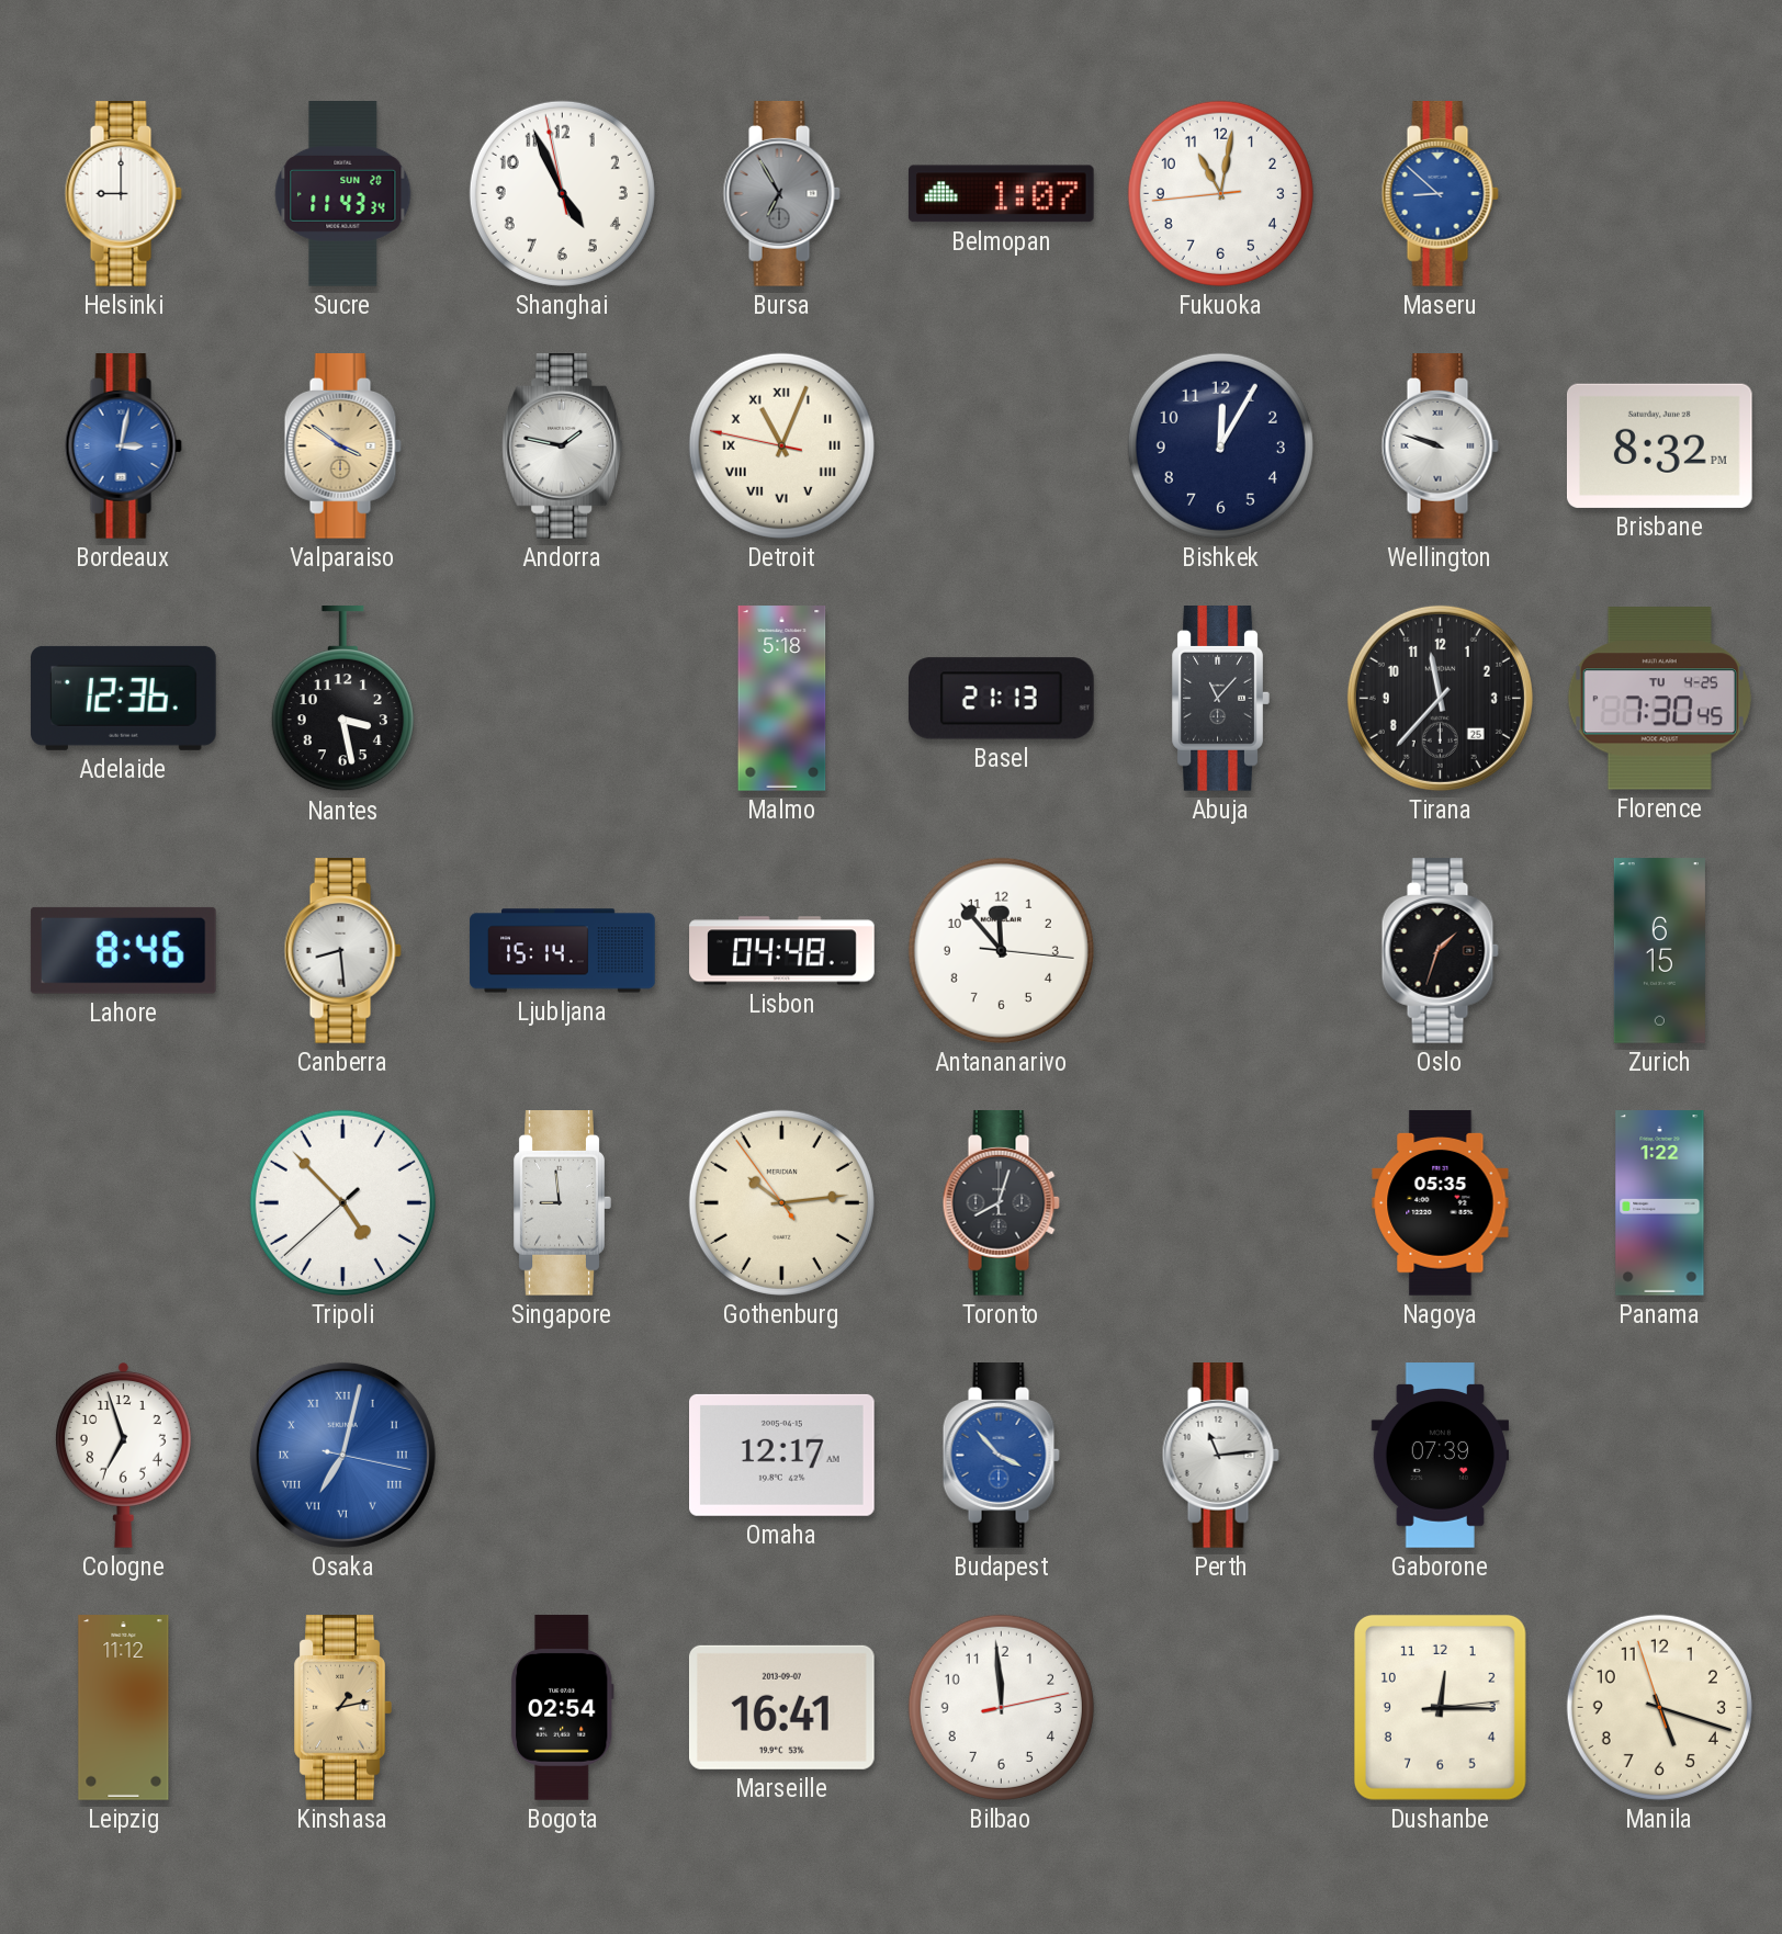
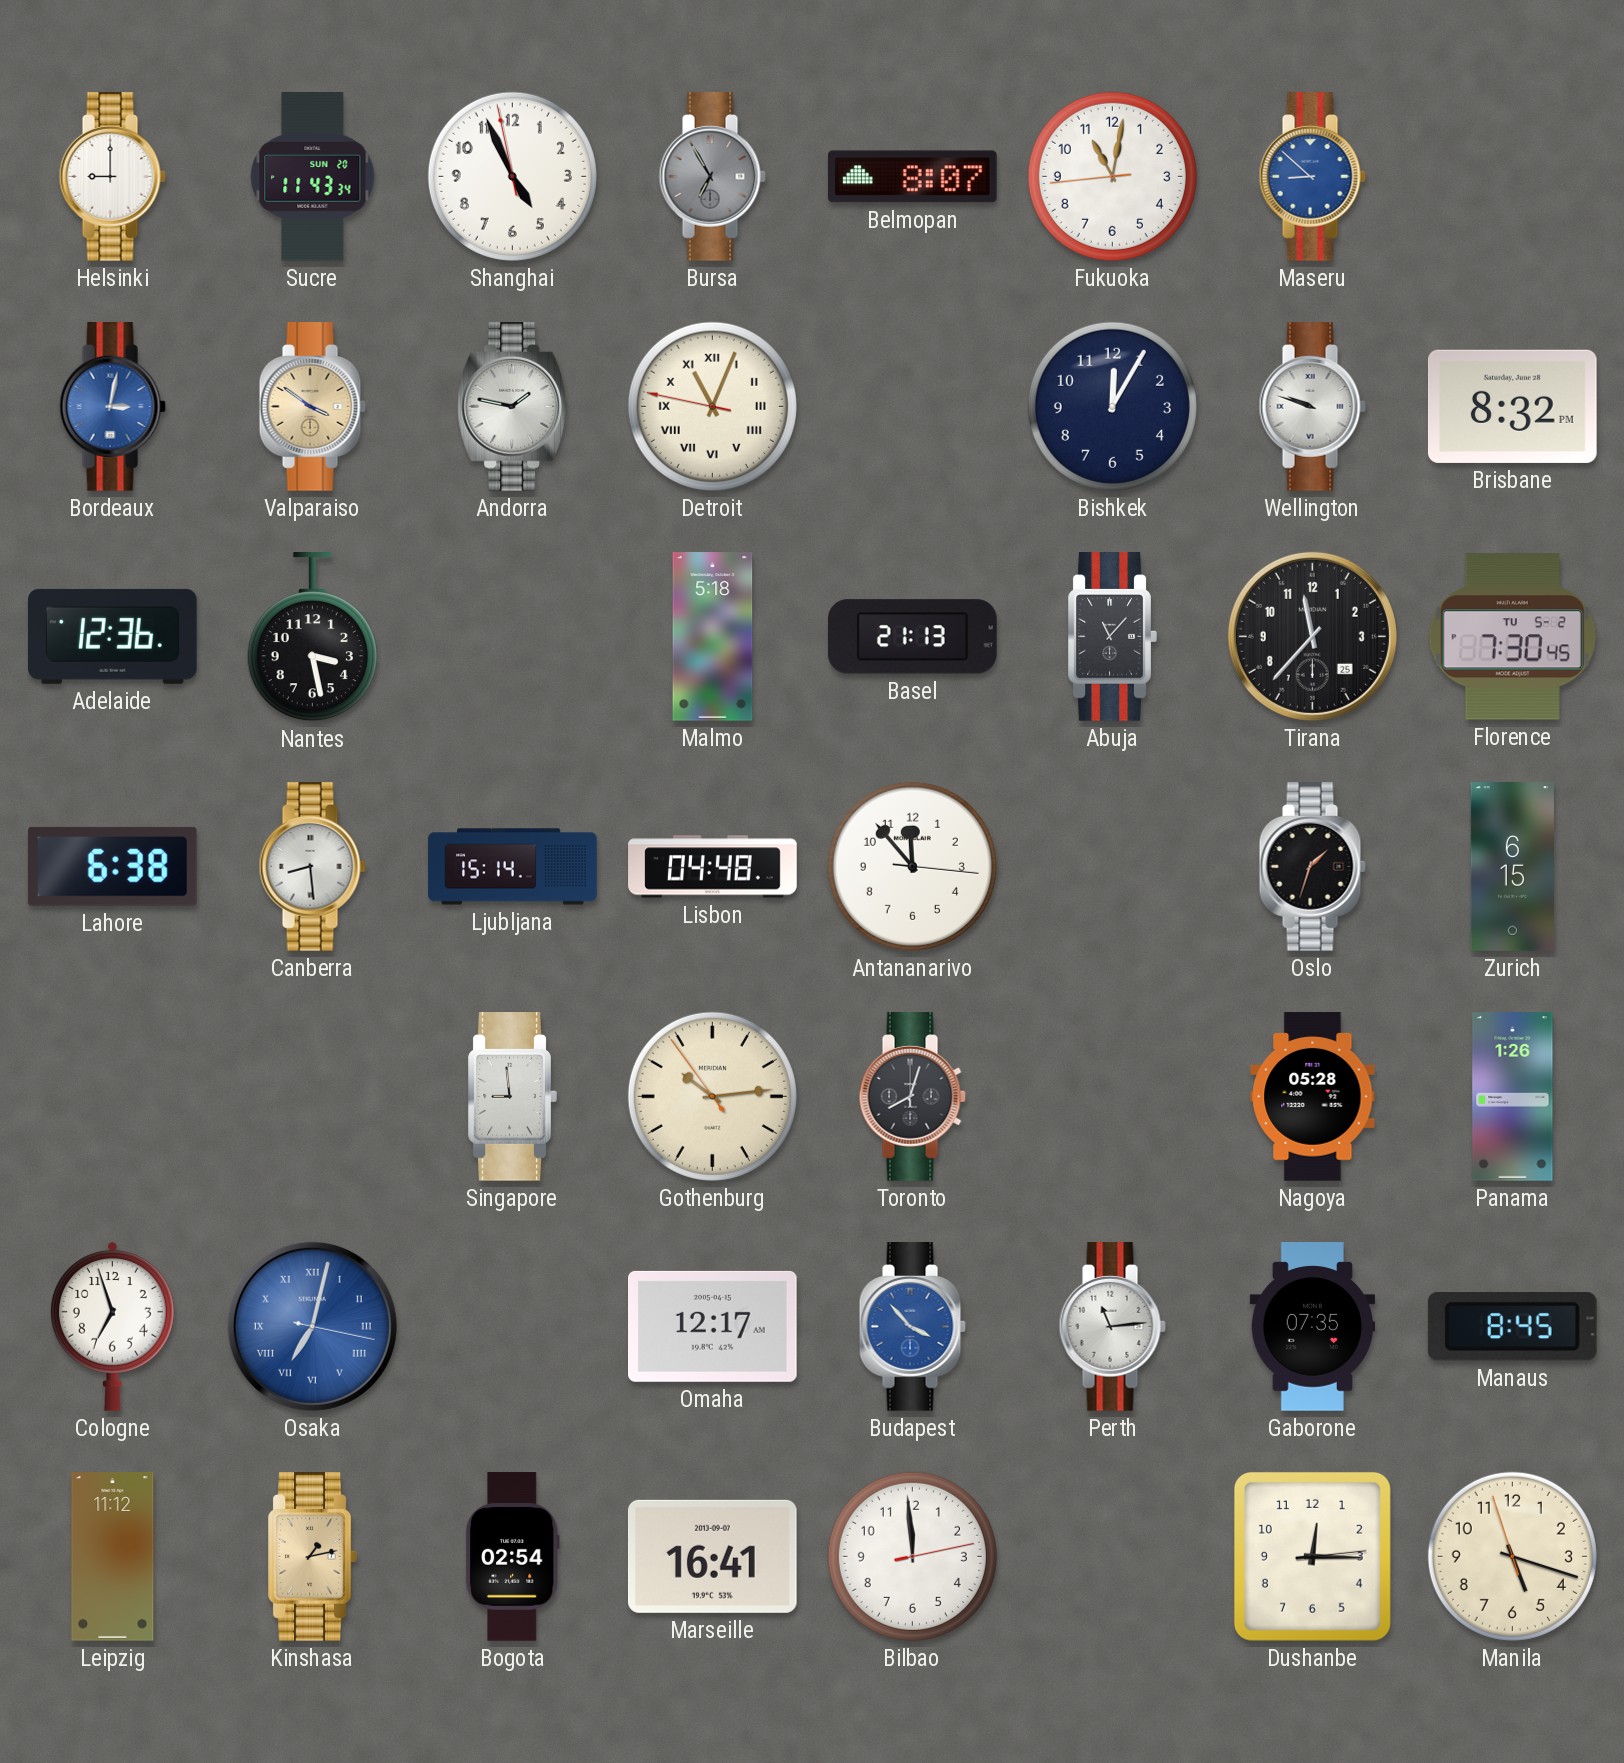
Belmopan: 1:07 -> 8:07 (912, 177)
Florence date: TU 4-25 -> TU 5-2 (1512, 637)
Lahore: 8:46 -> 6:38 (112, 866)
Tripoli: 4:52 -> none (342, 1202)
Nagoya: 05:35 -> 05:28 (1313, 1097)
Panama: 1:22 -> 1:26 (1513, 1097)
Gaborone: 07:39 -> 07:35 (1313, 1327)
Manaus: none -> 8:45 (1512, 1327)
